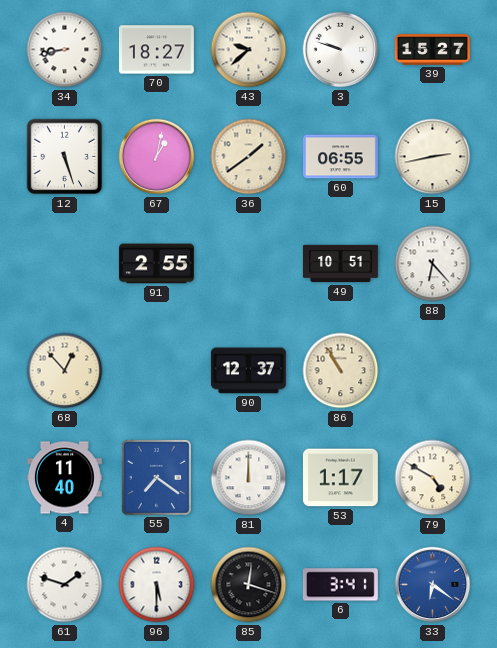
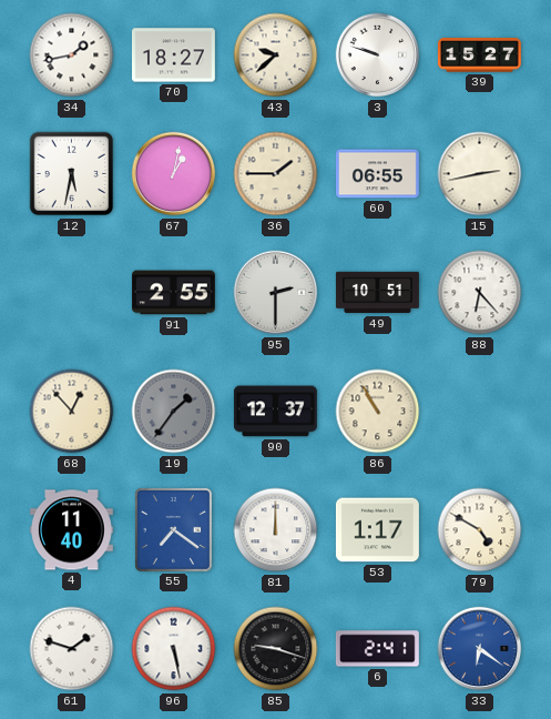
34: 8:43 -> 1:43 (72, 55)
12: 5:27 -> 5:32 (72, 174)
36: 1:39 -> 1:45 (276, 174)
95: none -> 2:30 (276, 293)
19: none -> 1:36 (174, 412)
96: 5:30 -> 5:28 (174, 649)
85: 12:18 -> 9:18 (276, 649)
6: 3:41 -> 2:41 (377, 649)
